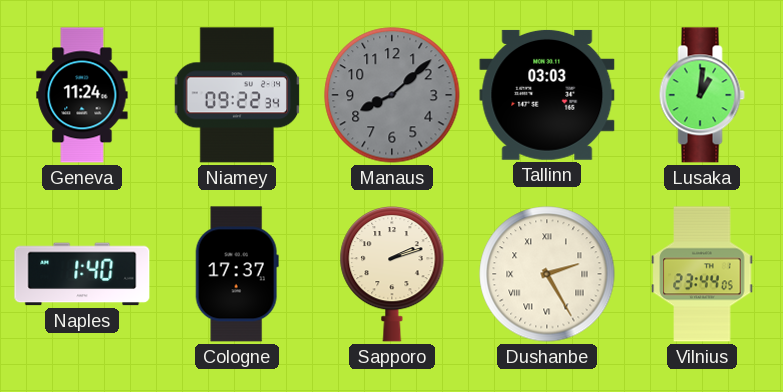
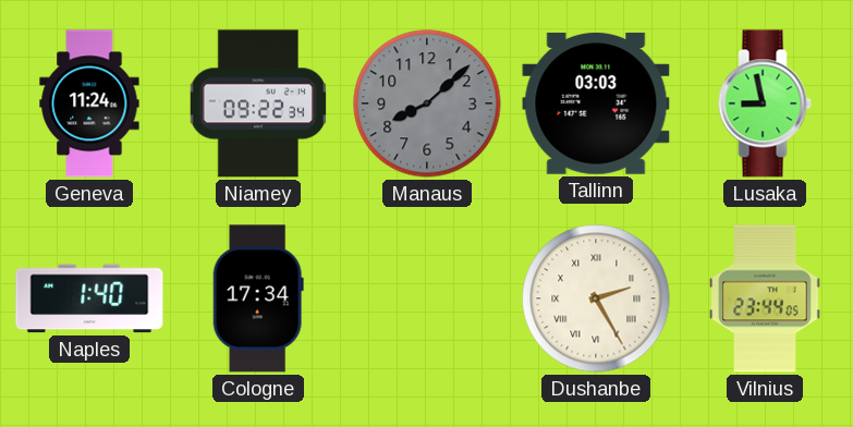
Lusaka: 1:01 -> 8:58 (765, 103)
Cologne: 17:37 -> 17:34 (258, 298)
Sapporo: 2:12 -> none (392, 275)
